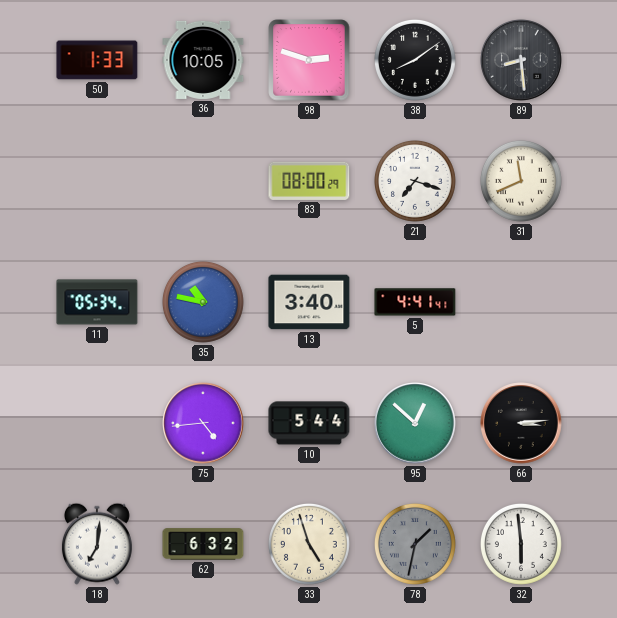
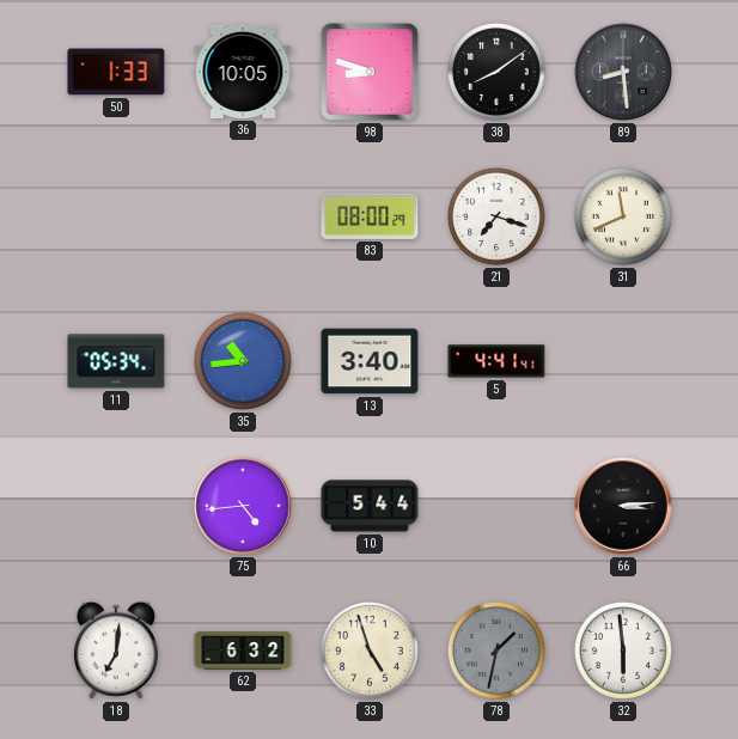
98: 2:48 -> 8:48 (370, 72)
35: 10:47 -> 10:44 (243, 361)
95: 12:52 -> none (415, 423)
